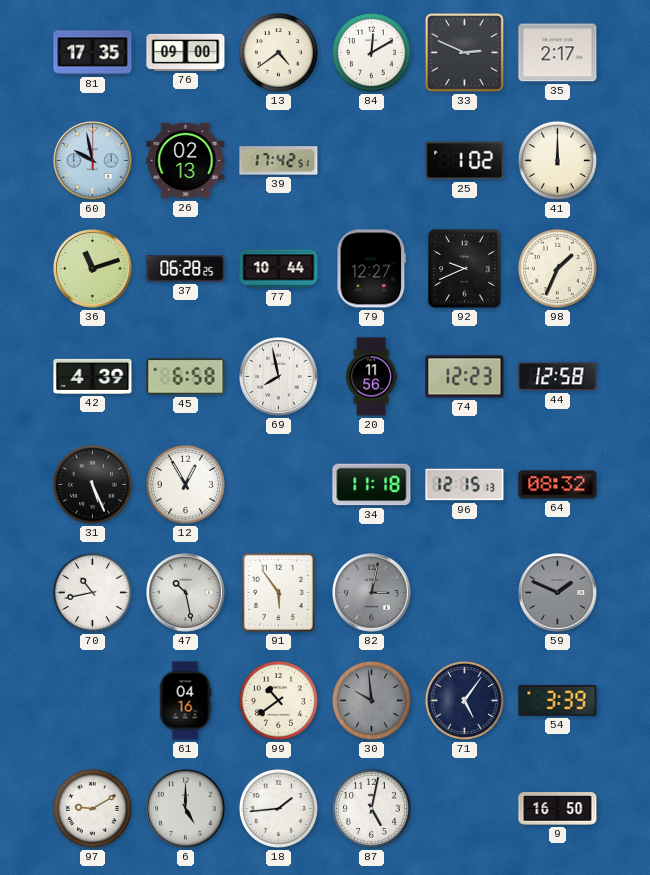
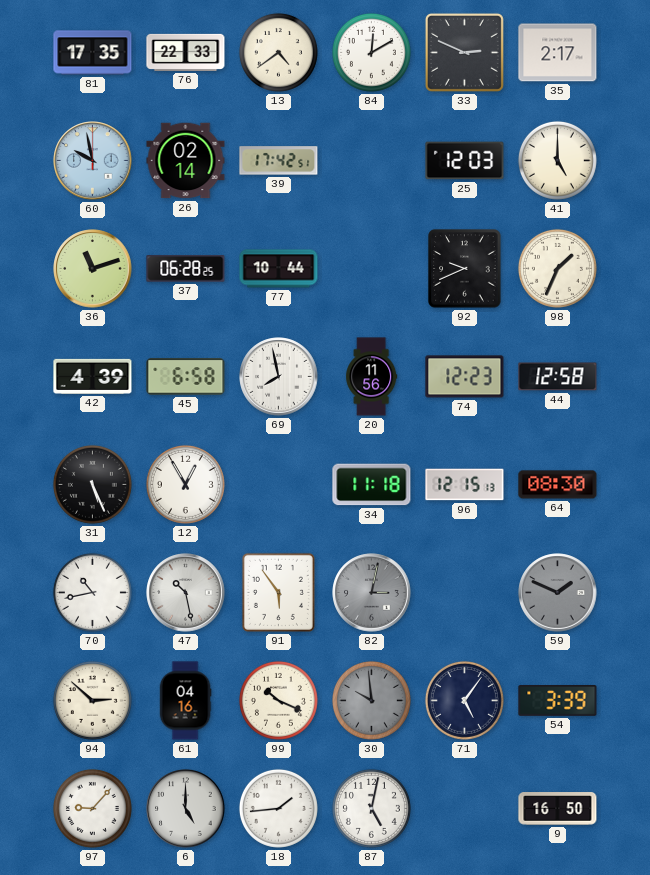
76: 09:00 -> 22:33 (186, 52)
26: 02:13 -> 02:14 (186, 161)
25: 1:02 -> 12:03 (465, 161)
41: 12:00 -> 5:00 (557, 160)
79: 12:27 -> none (372, 269)
64: 08:32 -> 08:30 (558, 485)
94: none -> 2:52 (92, 700)
99: 10:39 -> 10:19 (278, 700)
97: 9:10 -> 9:07 (92, 808)
